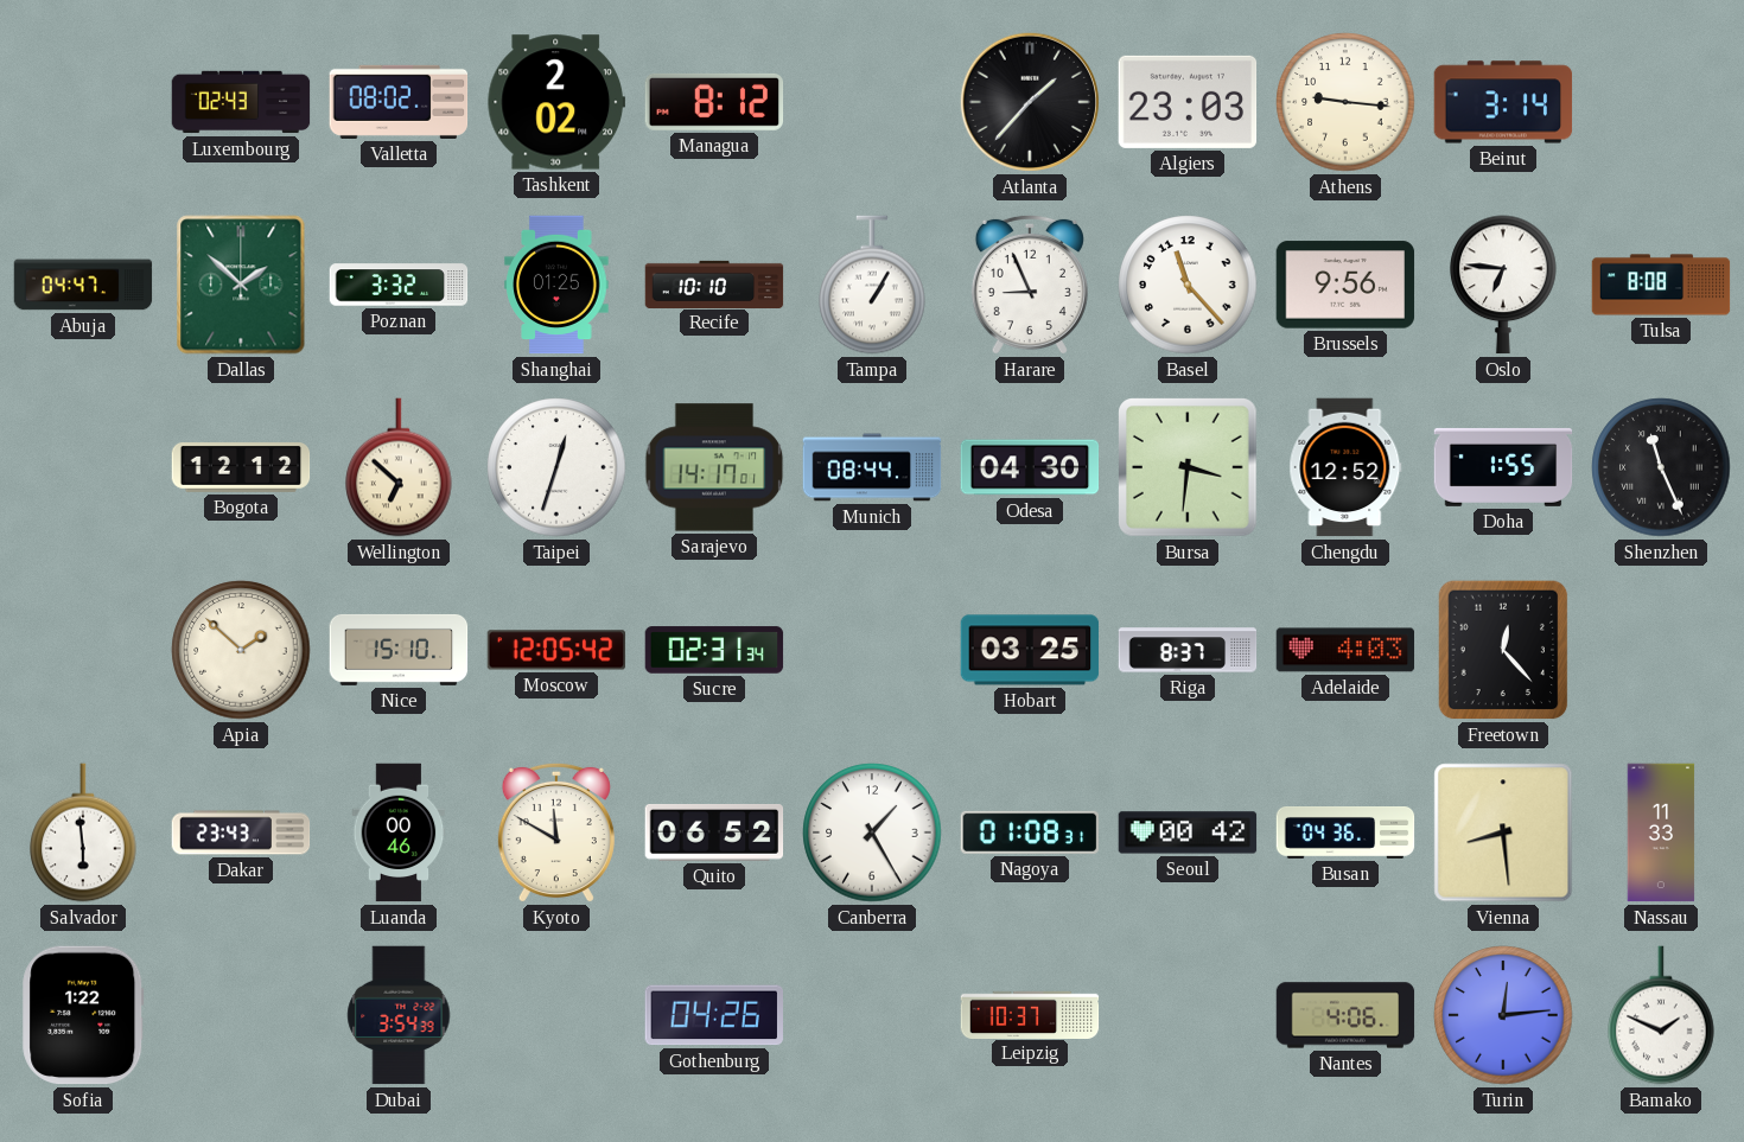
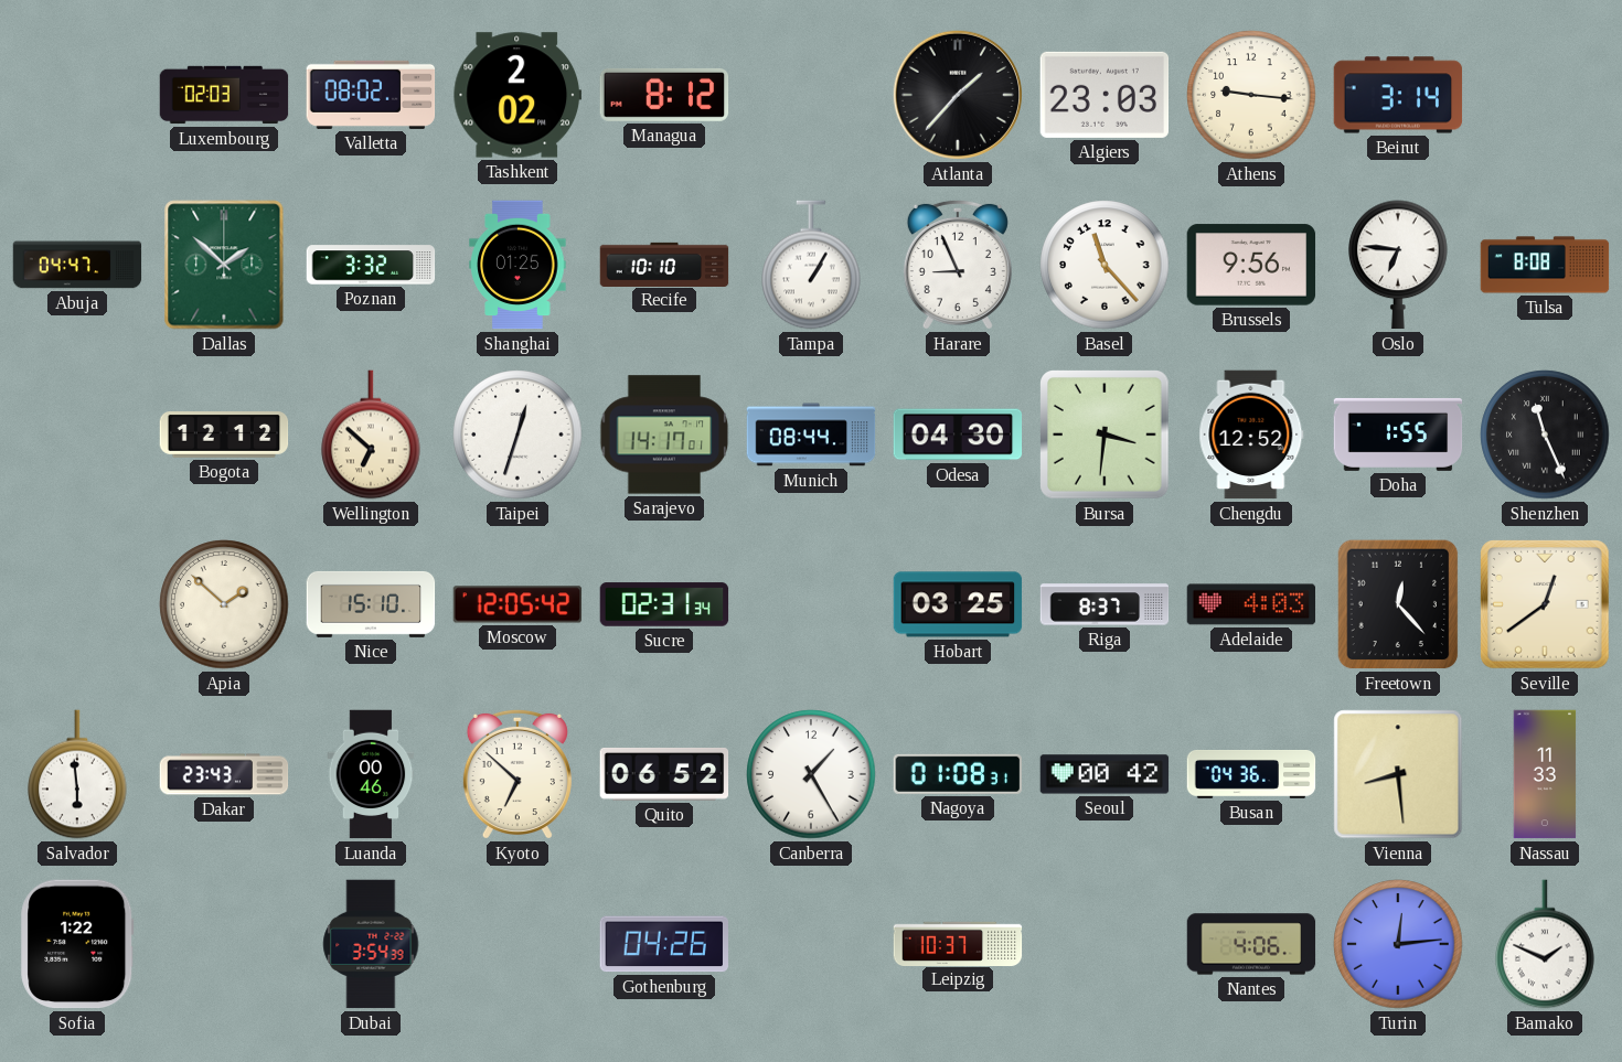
Luxembourg: 02:43 -> 02:03 (224, 95)
Seville: none -> 12:39 (1546, 605)
Kyoto: 11:50 -> 6:52 (517, 774)
